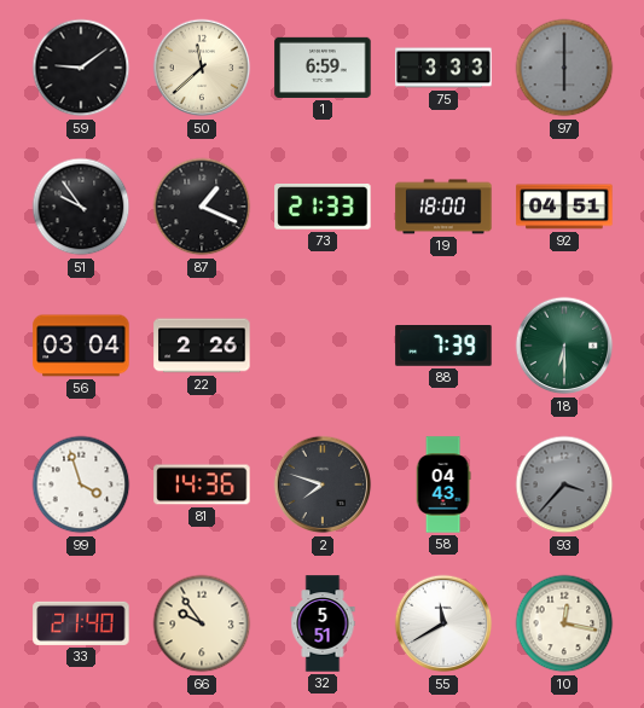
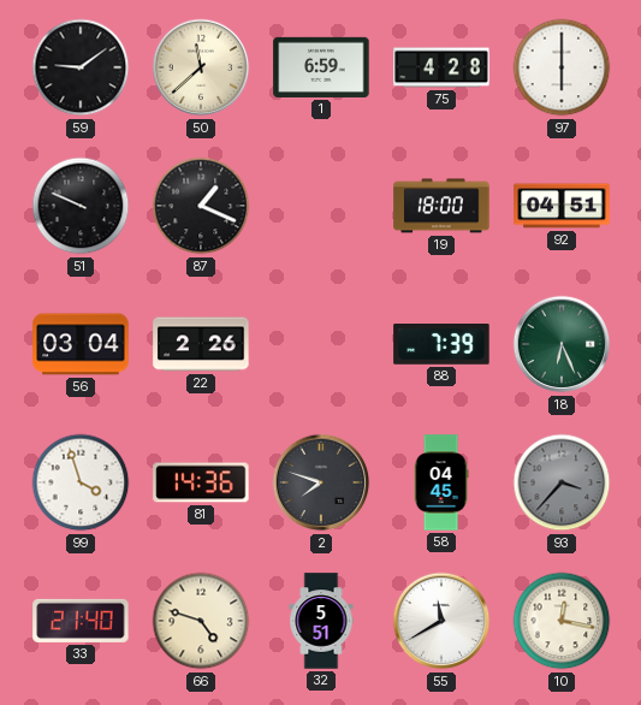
75: 3:33 -> 4:28 (441, 67)
97 dial: grey -> white (562, 67)
51: 9:54 -> 9:49 (81, 206)
73: 21:33 -> none (323, 208)
18: 6:30 -> 6:26 (562, 344)
58: 04:43 -> 04:45 (441, 482)
66: 9:54 -> 4:48 (201, 621)
